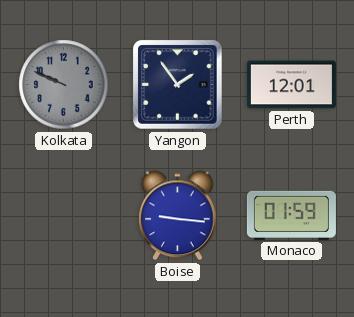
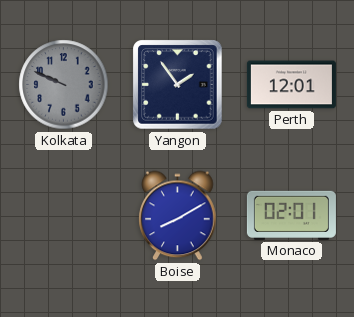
Boise: 9:16 -> 8:10 (178, 216)
Monaco: 01:59 -> 02:01 (291, 215)
